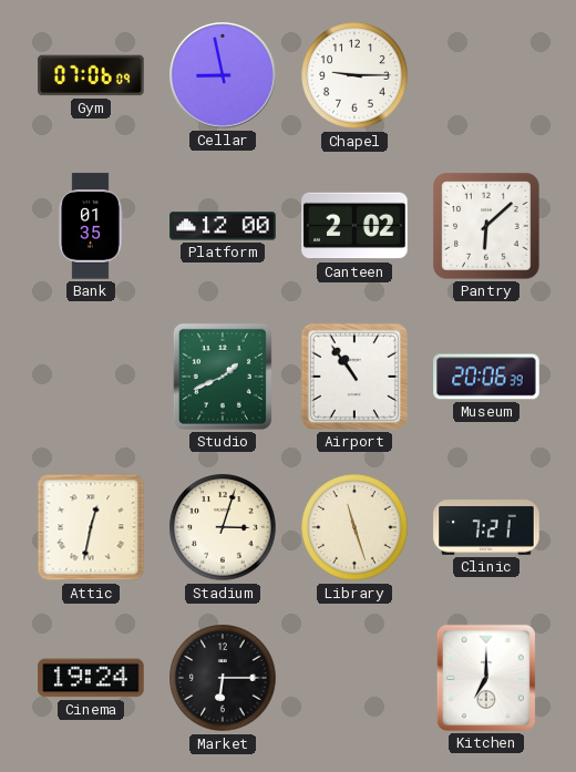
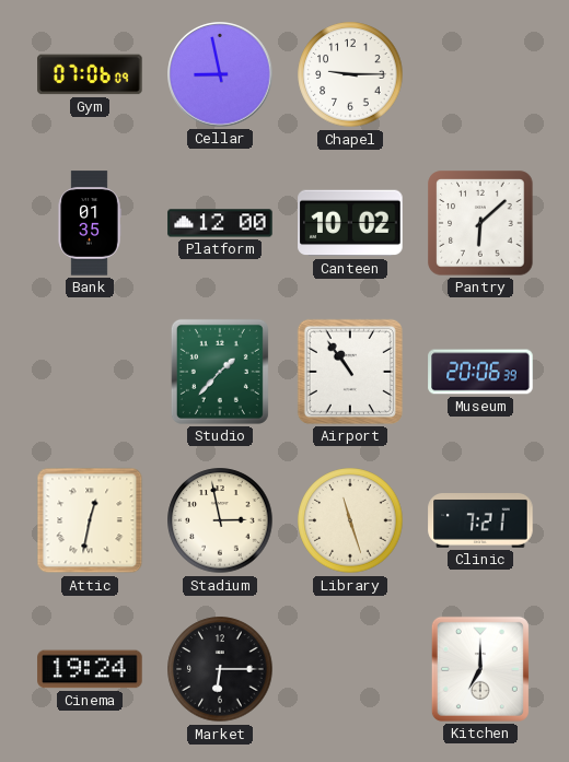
Canteen: 2:02 -> 10:02 (350, 223)
Studio: 1:41 -> 1:37 (220, 372)
Stadium: 3:03 -> 2:58 (220, 520)
